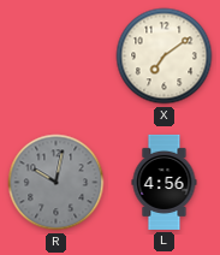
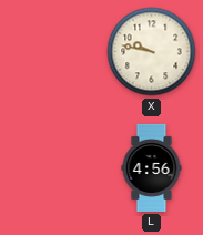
X: 7:09 -> 9:47 (152, 52)
R: 10:02 -> none (57, 183)
